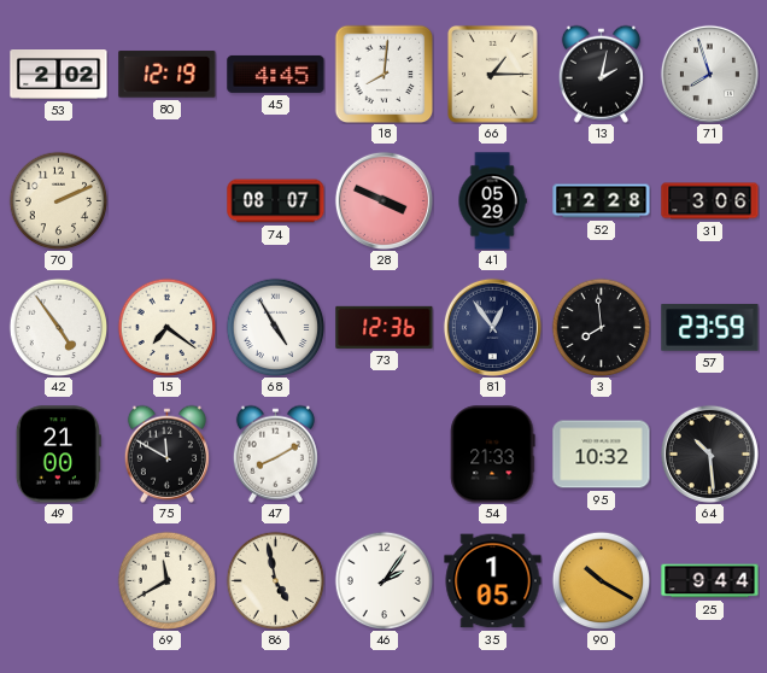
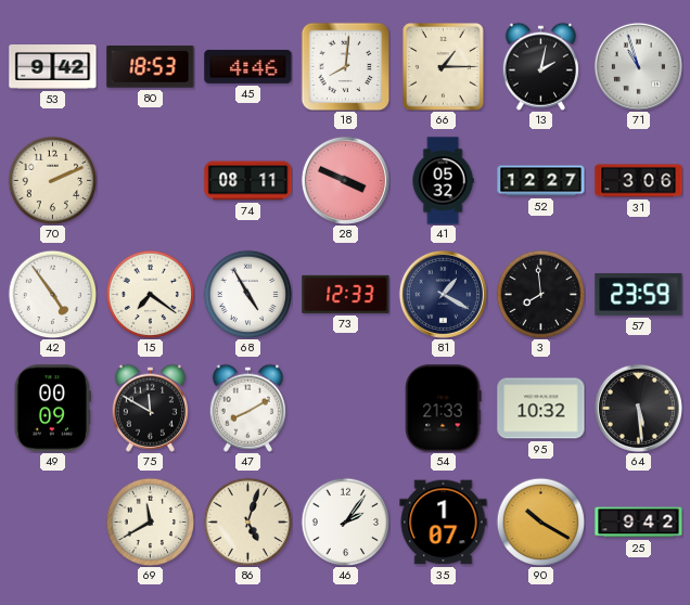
53: 2:02 -> 9:42 (53, 67)
80: 12:19 -> 18:53 (151, 67)
45: 4:45 -> 4:46 (248, 66)
71: 7:57 -> 10:57 (638, 66)
74: 08:07 -> 08:11 (248, 181)
41: 05:29 -> 05:32 (443, 181)
52: 12:28 -> 12:27 (541, 181)
73: 12:36 -> 12:33 (346, 294)
81: 12:54 -> 1:20 (443, 294)
49: 21:00 -> 00:09 (52, 409)
64: 10:29 -> 5:29 (638, 408)
86: 4:58 -> 5:03 (247, 522)
35: 1:05 -> 1:07 (444, 523)
25: 9:44 -> 9:42 (639, 523)
